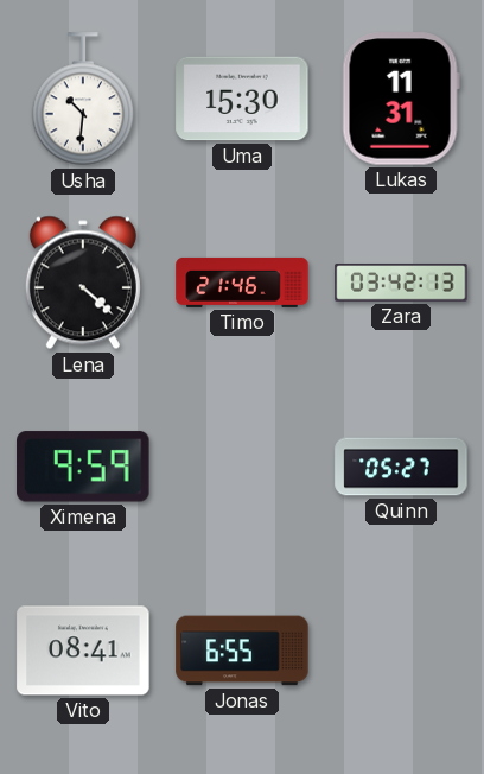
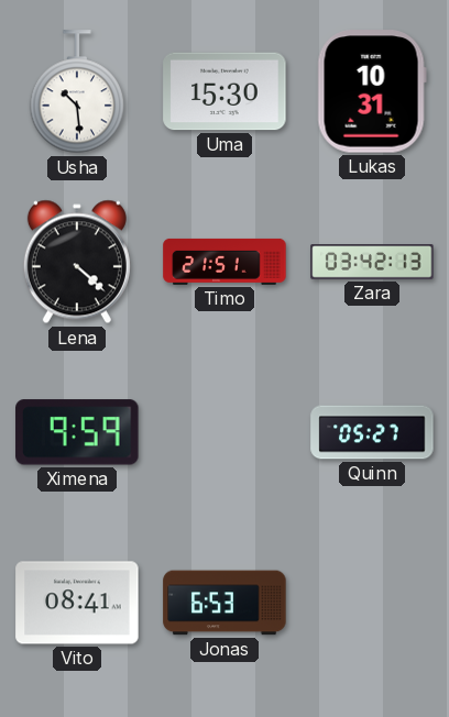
Usha: 10:31 -> 10:29 (77, 92)
Lukas: 11:31 -> 10:31 (372, 91)
Timo: 21:46 -> 21:51 (225, 262)
Jonas: 6:55 -> 6:53 (225, 603)
